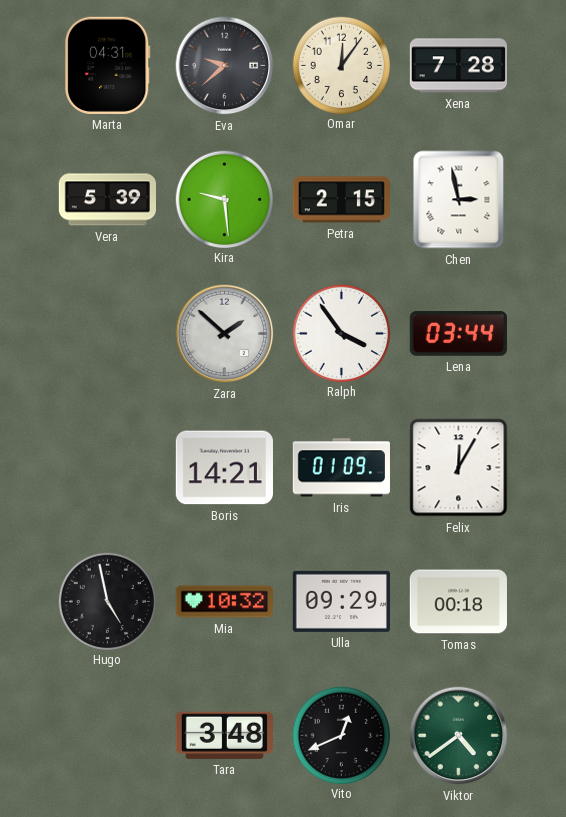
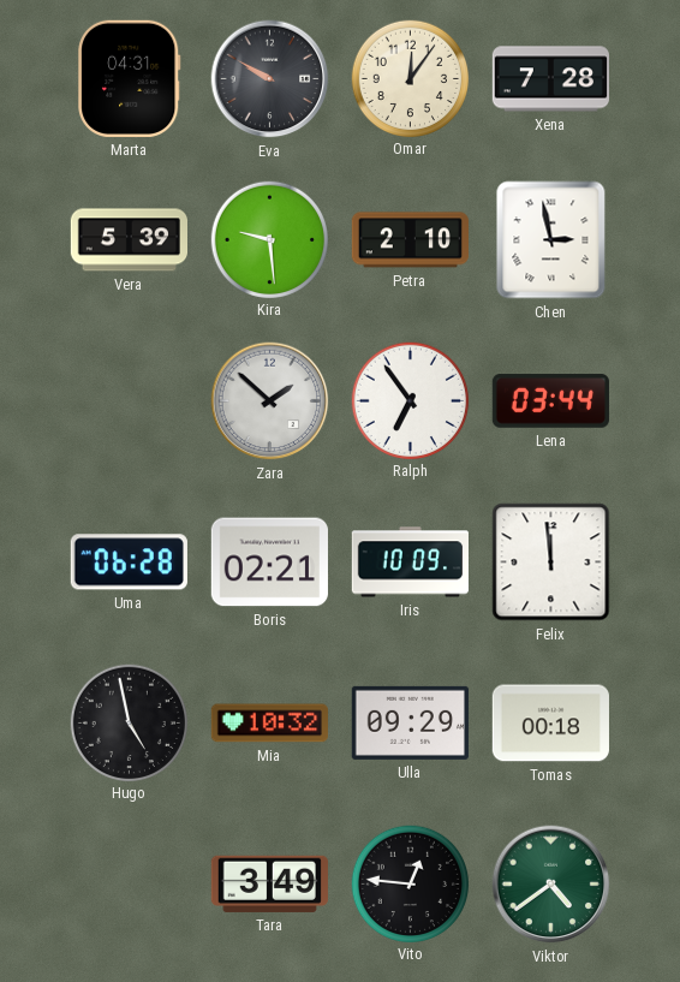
Eva: 9:38 -> 9:50 (270, 79)
Petra: 2:15 -> 2:10 (410, 240)
Ralph: 3:54 -> 6:54 (410, 400)
Uma: none -> 06:28 (129, 563)
Boris: 14:21 -> 02:21 (269, 563)
Iris: 01:09 -> 10:09 (410, 563)
Felix: 12:05 -> 11:59 (551, 563)
Tara: 3:48 -> 3:49 (269, 883)
Vito: 12:41 -> 12:46 (410, 883)
